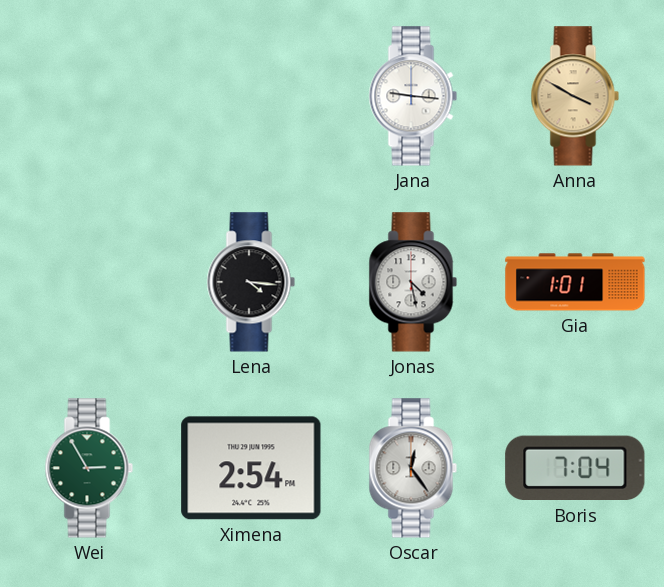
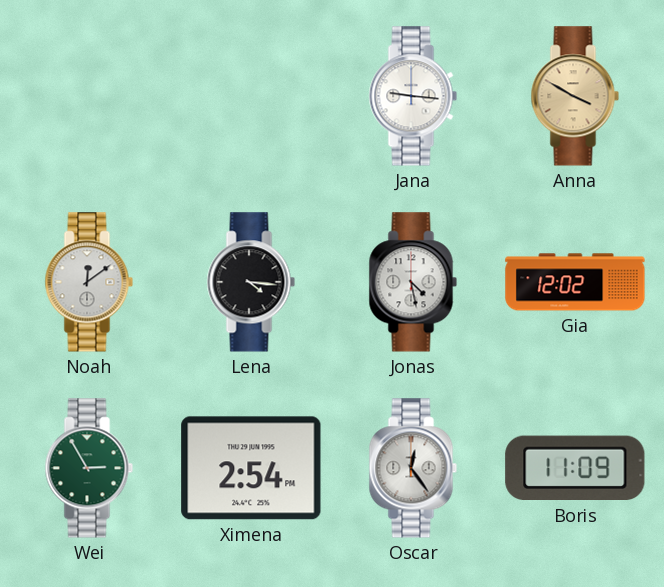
Noah: none -> 12:09 (89, 282)
Gia: 1:01 -> 12:02 (575, 282)
Boris: 7:04 -> 11:09 (575, 468)
